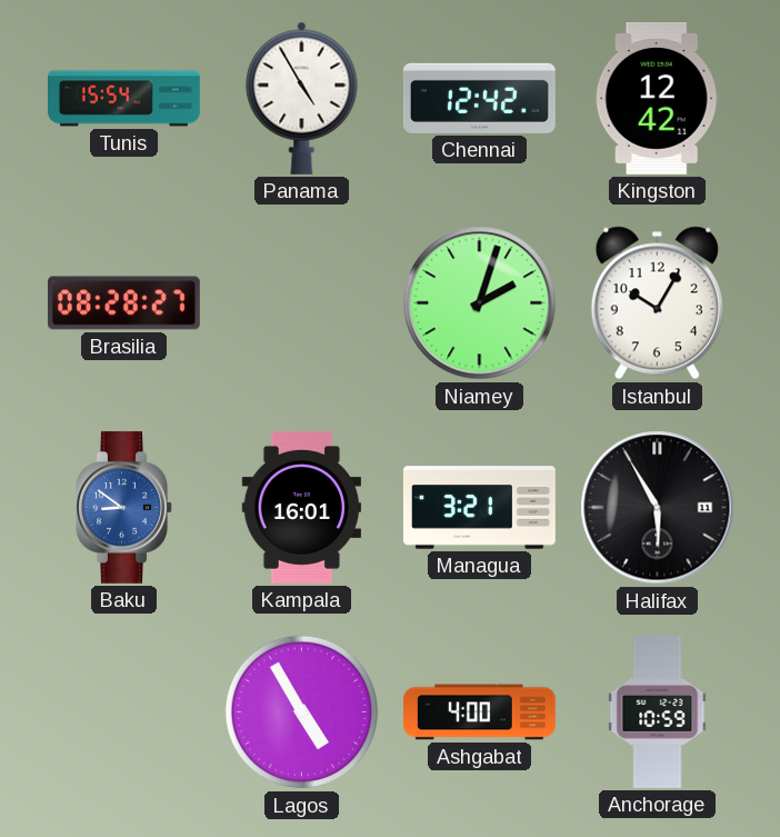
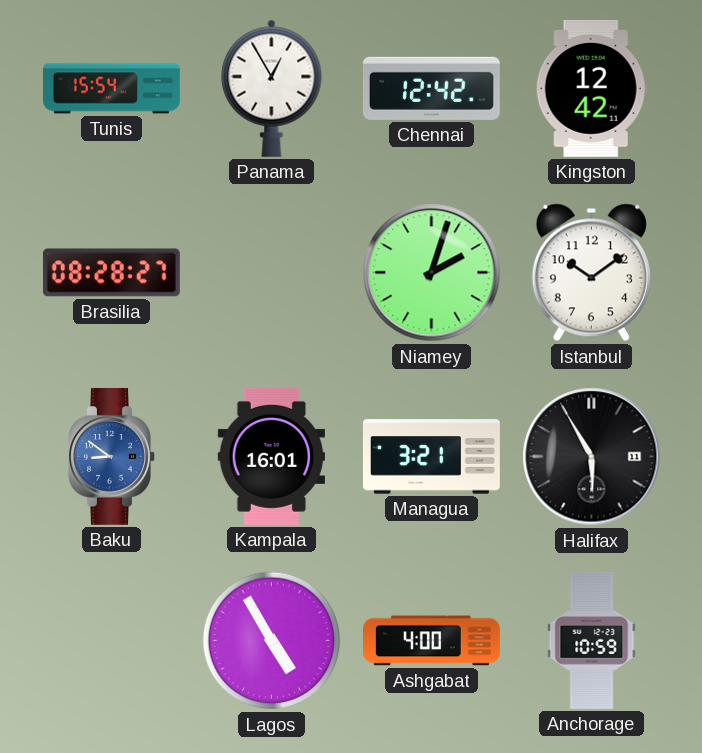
Panama: 4:55 -> 12:55 (272, 88)
Istanbul: 10:05 -> 10:09 (591, 273)
